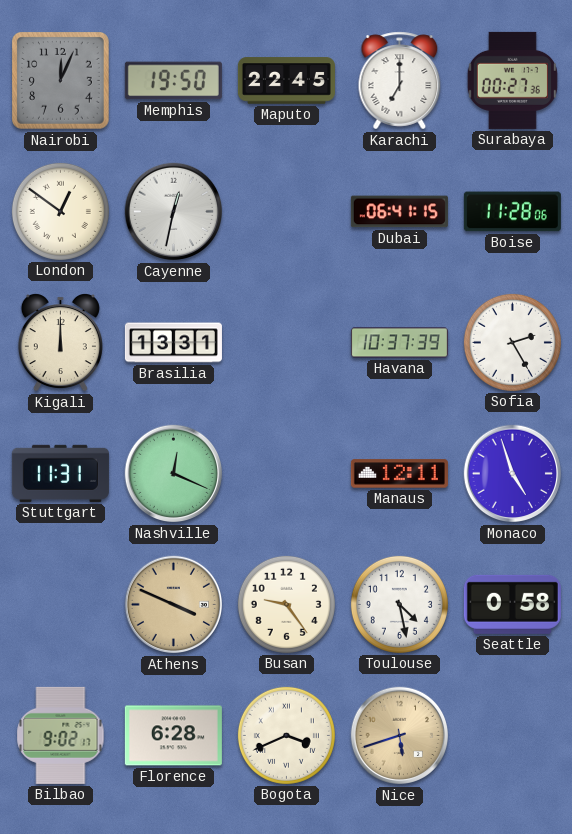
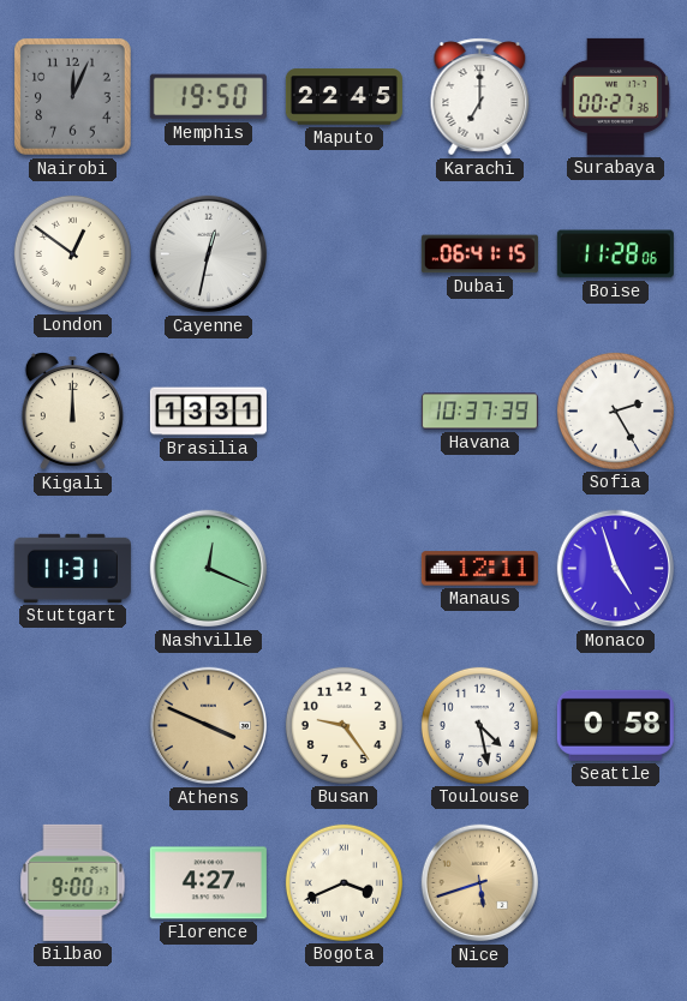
Bilbao: 9:02 -> 9:00 (73, 882)
Florence: 6:28 -> 4:27 (208, 883)
